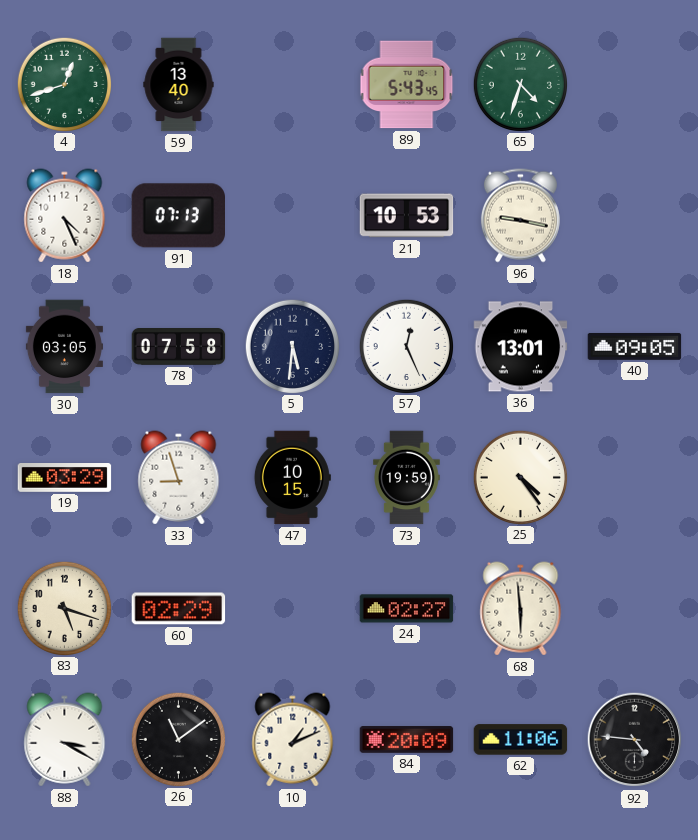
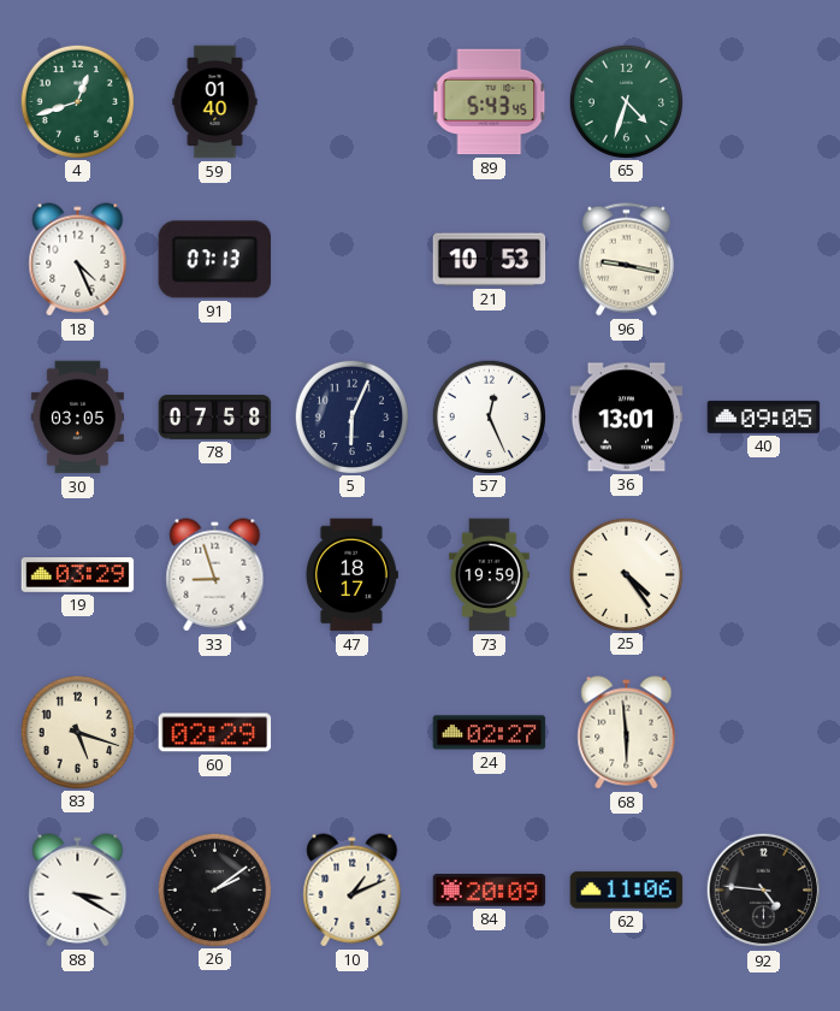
59: 13:40 -> 01:40 (215, 102)
5: 5:31 -> 6:04 (351, 416)
47: 10:15 -> 18:17 (351, 575)
26: 11:09 -> 2:09 (214, 889)
